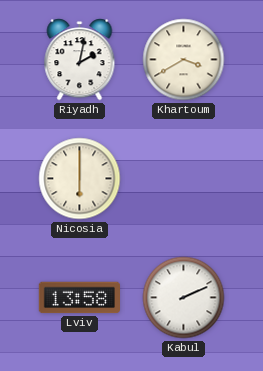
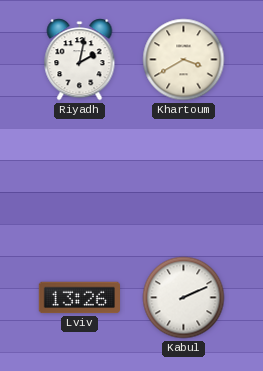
Nicosia: 6:00 -> none (80, 179)
Lviv: 13:58 -> 13:26 (79, 298)
